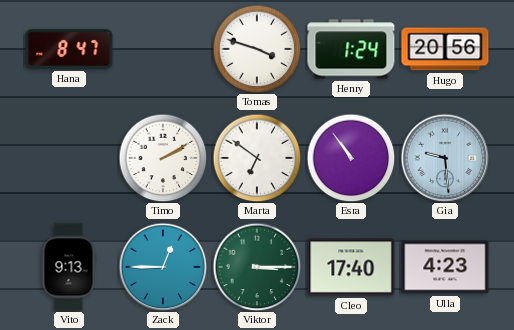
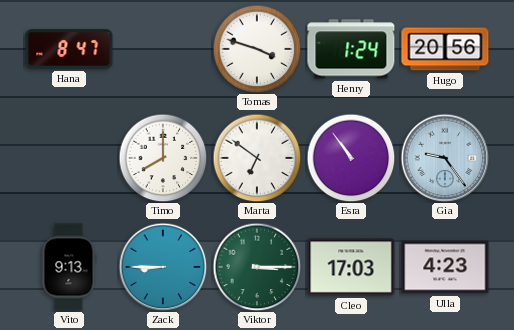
Timo: 2:10 -> 8:00 (163, 158)
Gia: 9:29 -> 9:24 (445, 158)
Zack: 12:45 -> 8:45 (163, 267)
Cleo: 17:40 -> 17:03 (351, 267)
